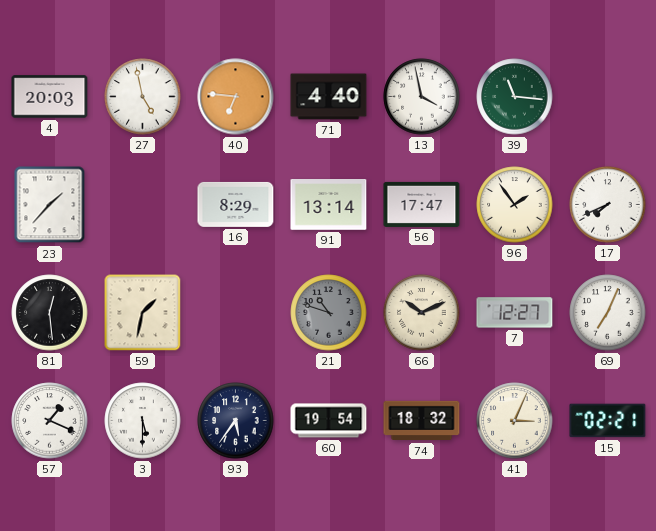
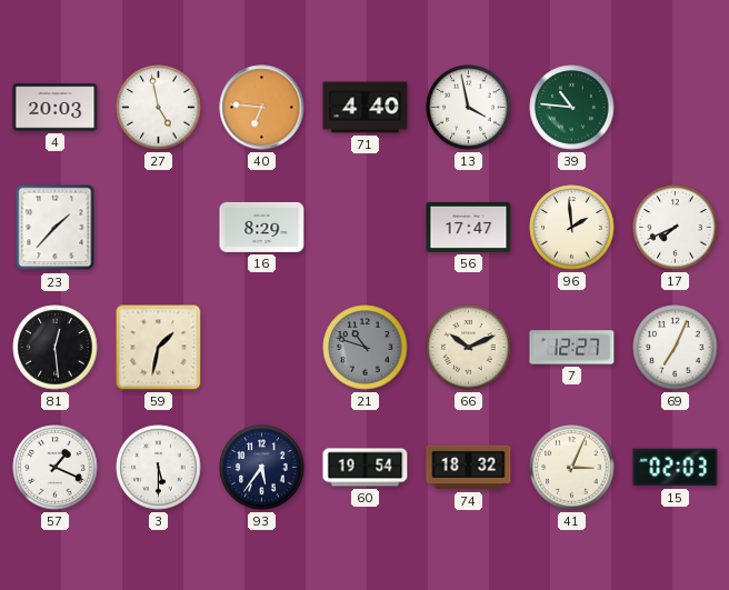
39: 11:16 -> 10:46 (572, 108)
91: 13:14 -> none (329, 205)
96: 1:54 -> 1:59 (572, 228)
15: 02:21 -> 02:03 (676, 468)
